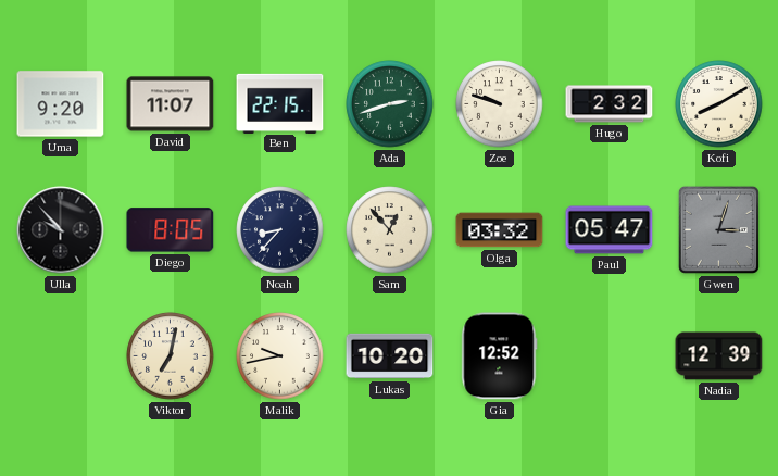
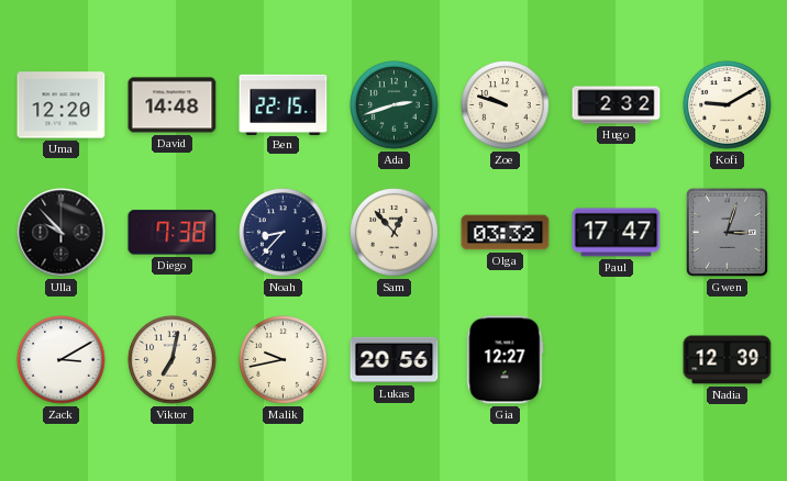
Uma: 9:20 -> 12:20 (62, 105)
David: 11:07 -> 14:48 (173, 105)
Kofi: 8:10 -> 9:10 (728, 105)
Diego: 8:05 -> 7:38 (173, 233)
Paul: 05:47 -> 17:47 (617, 233)
Zack: none -> 3:10 (62, 360)
Lukas: 10:20 -> 20:56 (395, 360)
Gia: 12:52 -> 12:27 (506, 360)
